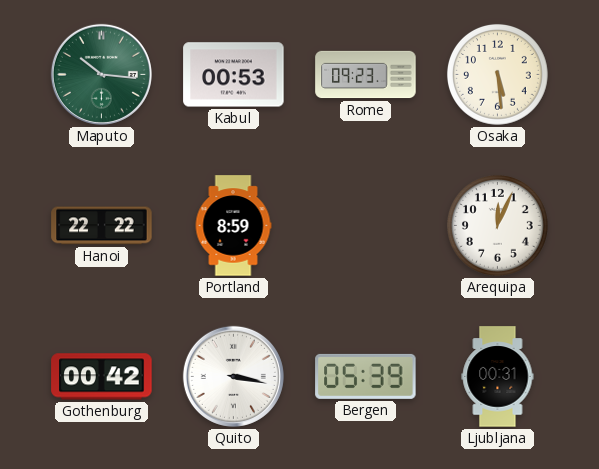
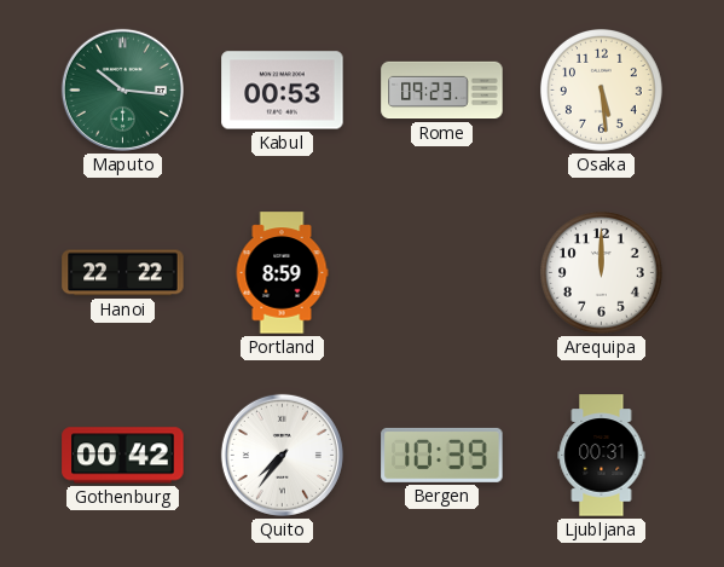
Arequipa: 12:04 -> 12:00 (601, 272)
Quito: 3:17 -> 7:36 (282, 455)
Bergen: 05:39 -> 10:39 (442, 455)
